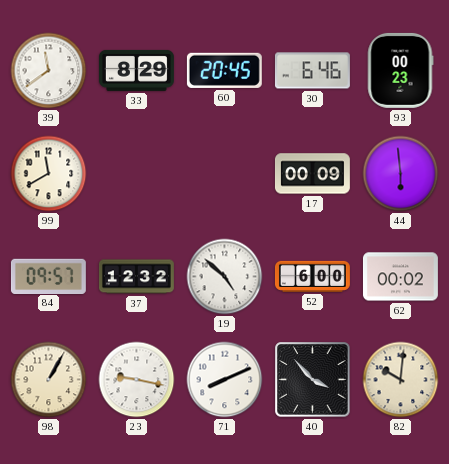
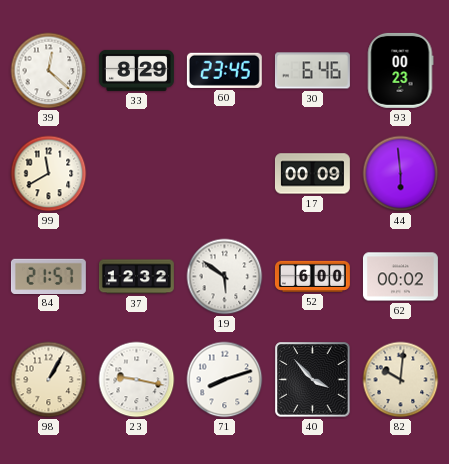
39: 11:39 -> 12:22 (49, 71)
60: 20:45 -> 23:45 (224, 70)
84: 09:57 -> 21:57 (48, 276)
19: 4:52 -> 5:51 (225, 277)
71: 8:11 -> 8:12 (225, 380)
